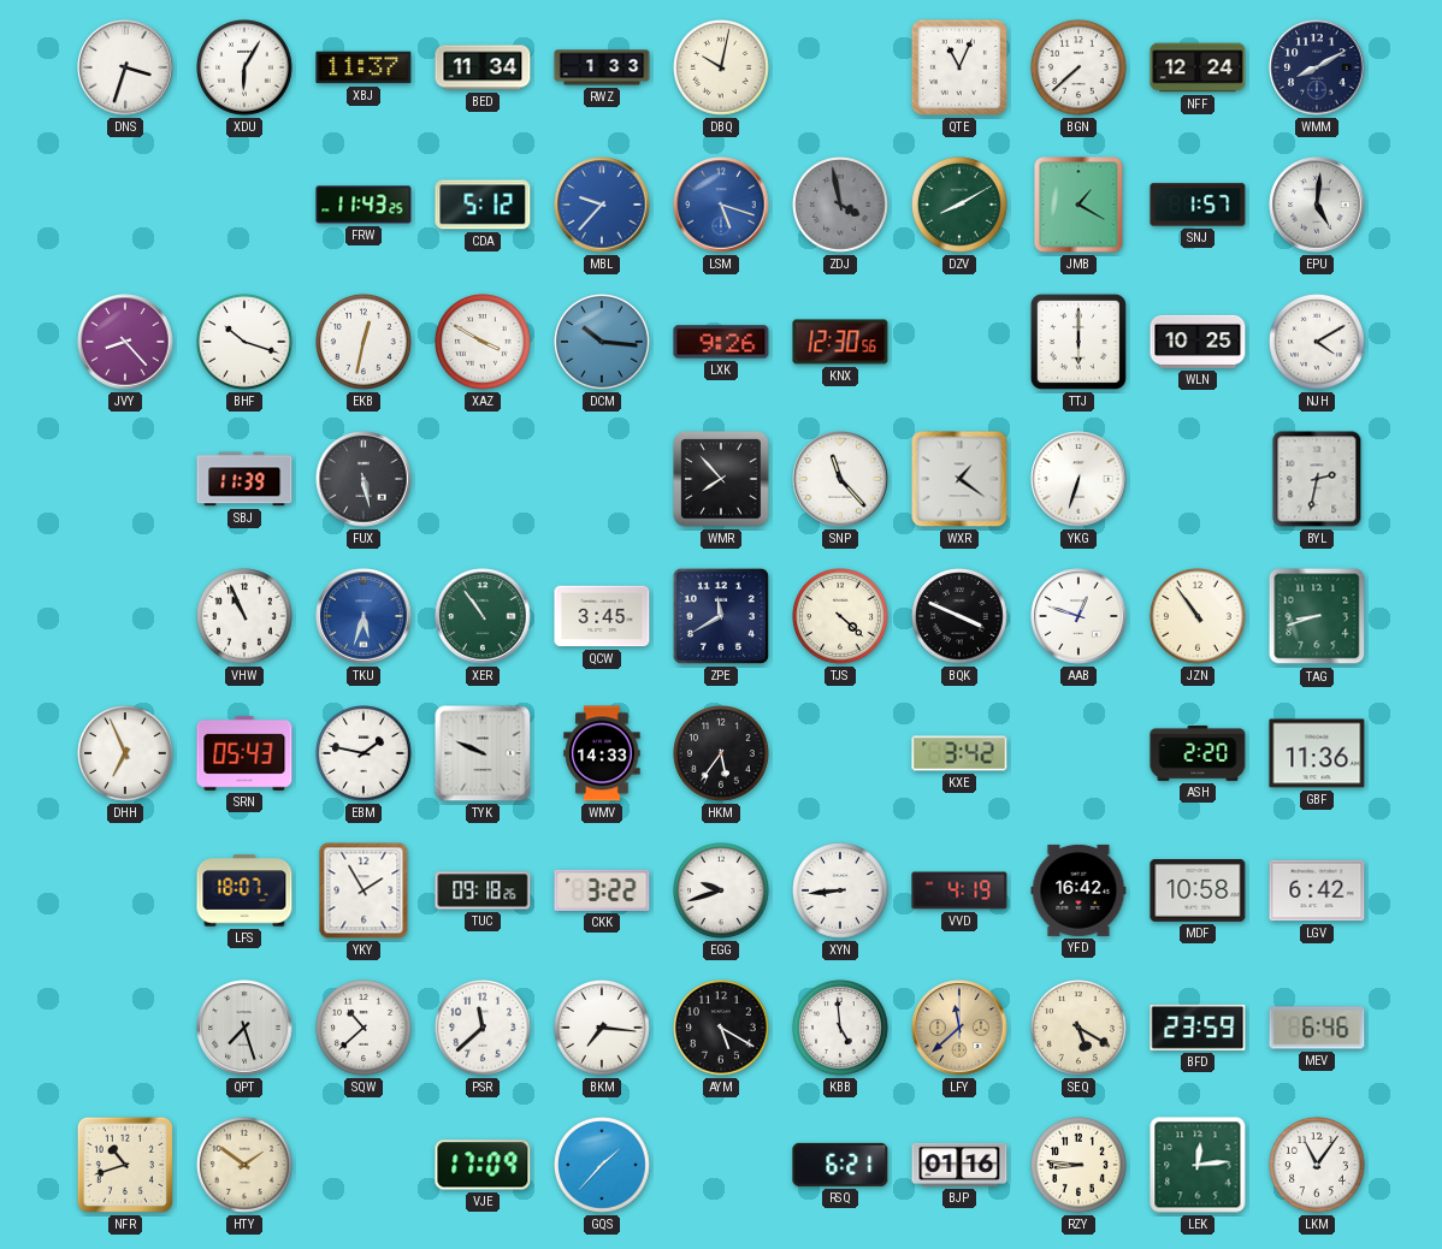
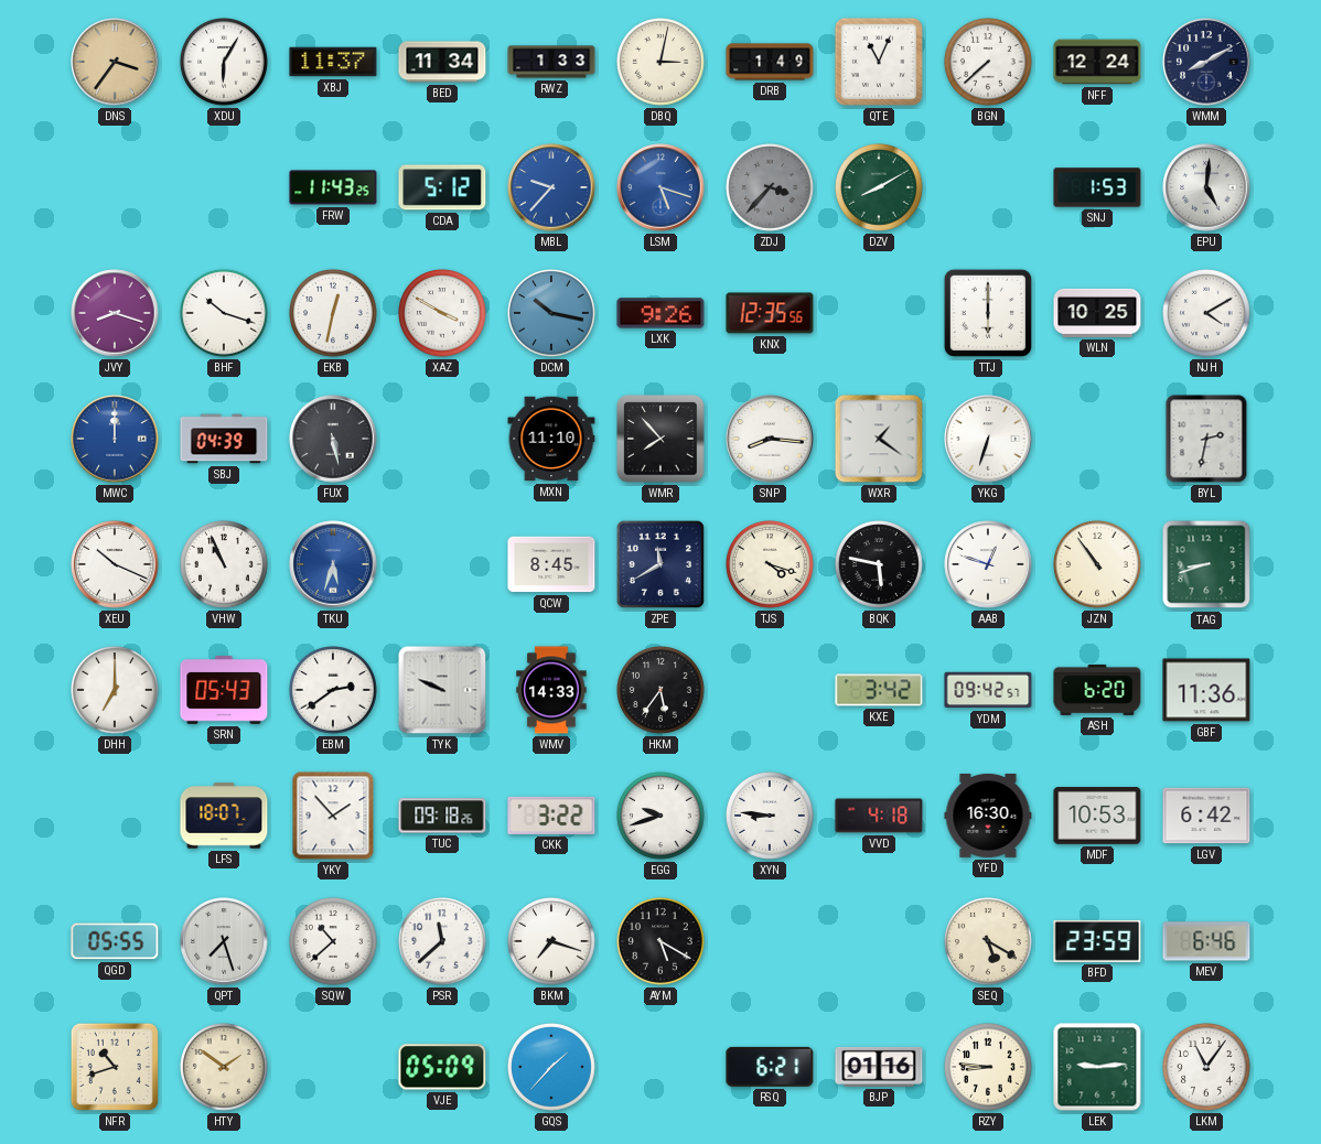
DNS: 3:33 -> 3:36 (115, 62)
DNS dial: white -> champagne (115, 62)
DBQ: 10:02 -> 3:02 (662, 63)
DRB: none -> 1:49 (770, 62)
ZDJ: 3:58 -> 3:37 (771, 188)
JMB: 1:20 -> none (1078, 205)
SNJ: 1:57 -> 1:53 (1097, 187)
JVY: 8:23 -> 8:18 (115, 313)
DCM: 10:16 -> 10:17 (552, 314)
KNX: 12:30 -> 12:35 (770, 313)
MWC: none -> 12:00 (115, 439)
SBJ: 11:39 -> 04:39 (224, 439)
MXN: none -> 11:10 (551, 439)
SNP: 11:23 -> 8:16 (770, 439)
XEU: none -> 10:19 (115, 564)
XER: 10:54 -> none (483, 616)
QCW: 3:45 -> 8:45 (551, 564)
TJS: 4:22 -> 4:18 (771, 565)
BQK: 3:49 -> 5:47 (880, 565)
DHH: 6:56 -> 7:00 (116, 691)
EBM: 1:47 -> 2:39 (334, 691)
YDM: none -> 09:42 (988, 690)
ASH: 2:20 -> 6:20 (1097, 690)
YKY: 1:55 -> 1:53 (333, 816)
XYN: 8:44 -> 8:46 (771, 817)
VVD: 4:19 -> 4:18 (879, 816)
YFD: 16:42 -> 16:30 (988, 816)
MDF: 10:58 -> 10:53 (1097, 817)
QGD: none -> 05:55 (115, 941)
BKM: 7:16 -> 7:18 (552, 942)
KBB: 4:59 -> none (841, 1029)
LFY: 11:38 -> none (959, 1028)
VJE: 17:09 -> 05:09 (442, 1067)
LEK: 12:14 -> 9:14 (1097, 1067)
